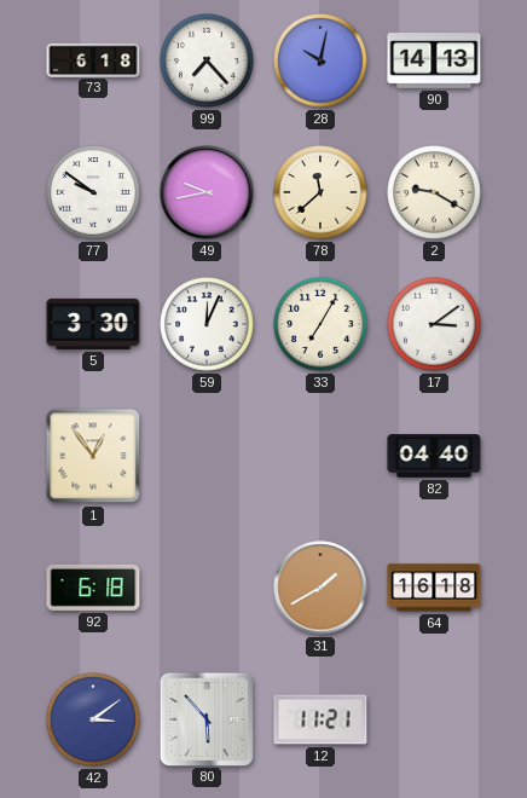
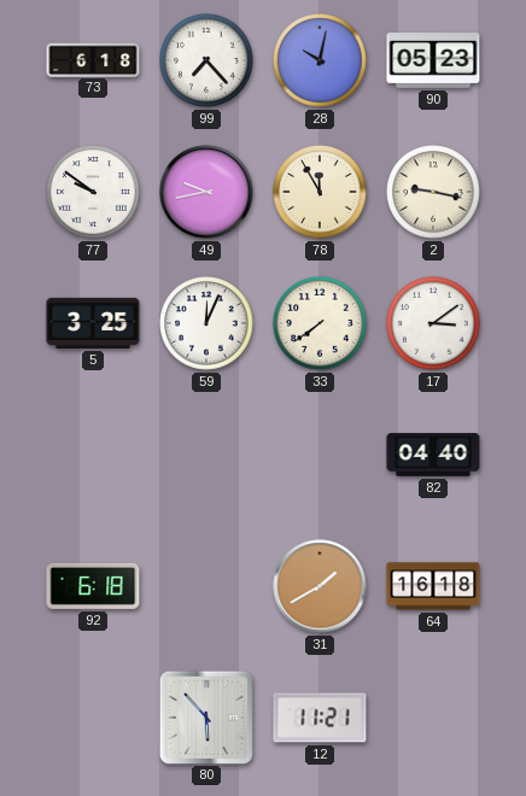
90: 14:13 -> 05:23 (433, 62)
78: 11:38 -> 11:55 (320, 192)
2: 9:20 -> 9:17 (433, 192)
5: 3:30 -> 3:25 (93, 323)
33: 7:05 -> 7:39 (320, 323)
1: 12:54 -> none (93, 456)
42: 3:09 -> none (93, 719)
